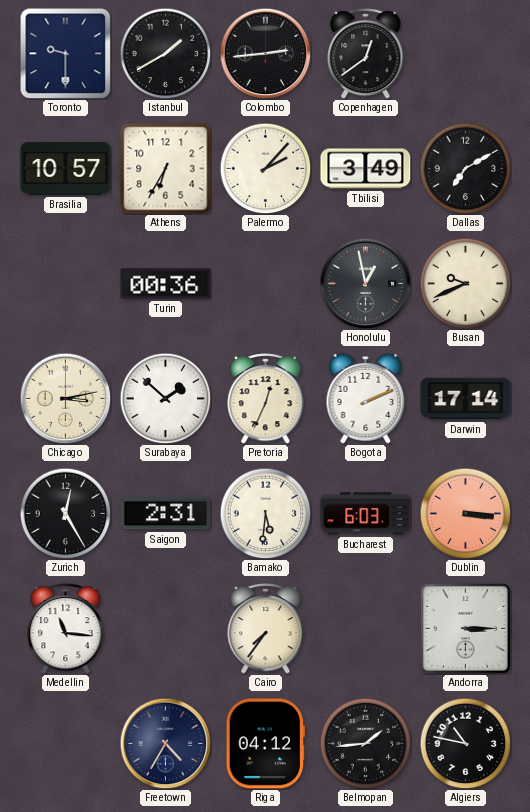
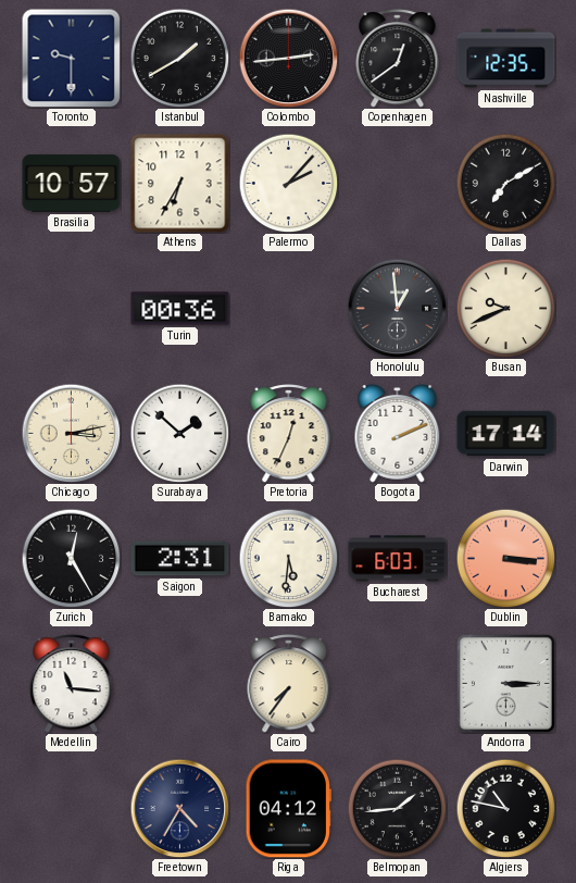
Nashville: none -> 12:35 (506, 59)
Tbilisi: 3:49 -> none (366, 169)
Honolulu: 12:58 -> 12:59 (397, 308)
